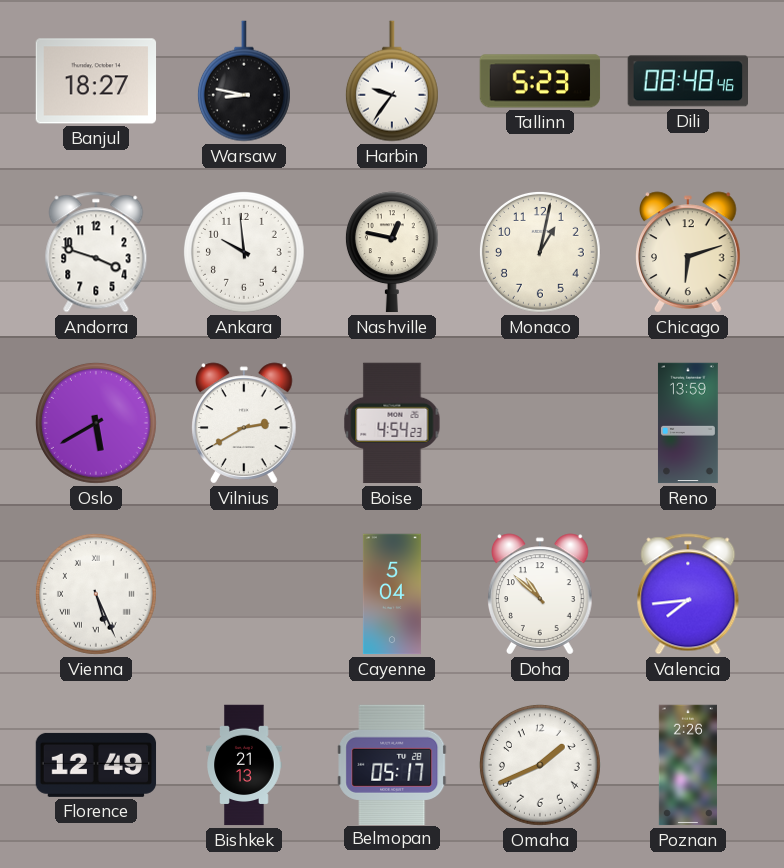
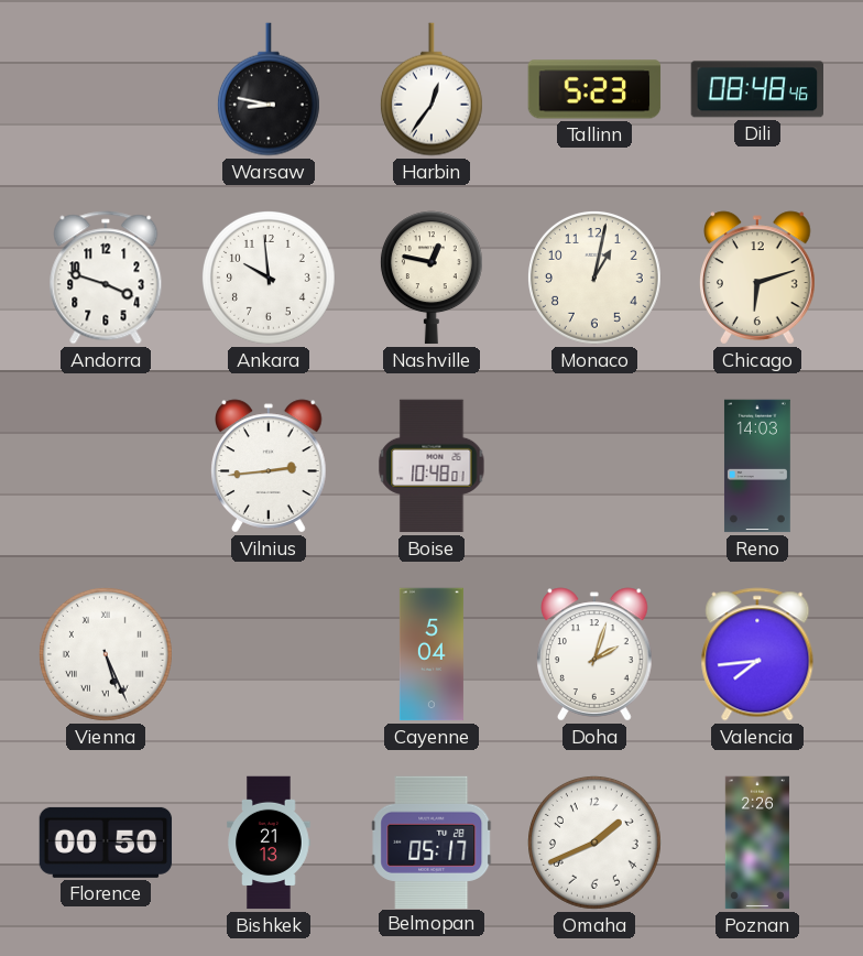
Banjul: 18:27 -> none (96, 81)
Harbin: 9:36 -> 12:36 (431, 89)
Oslo: 5:40 -> none (96, 423)
Vilnius: 2:40 -> 2:44 (270, 466)
Boise: 4:54 -> 10:48 (431, 466)
Reno: 13:59 -> 14:03 (757, 466)
Doha: 10:52 -> 2:03 (596, 654)
Florence: 12:49 -> 00:50 (106, 843)
